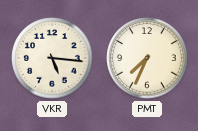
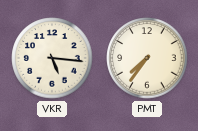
PMT: 7:34 -> 7:36 (147, 58)
